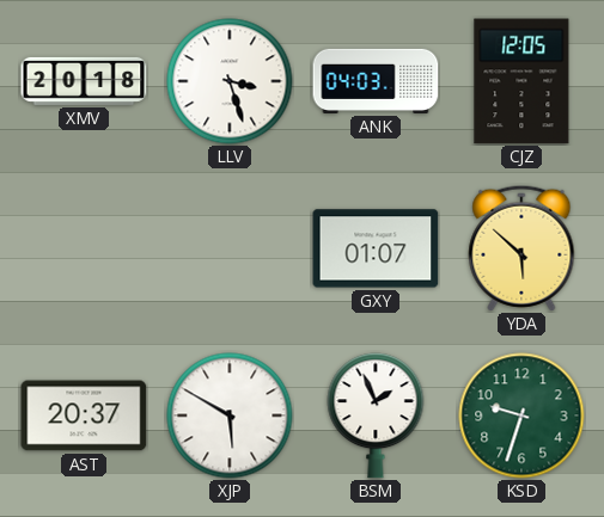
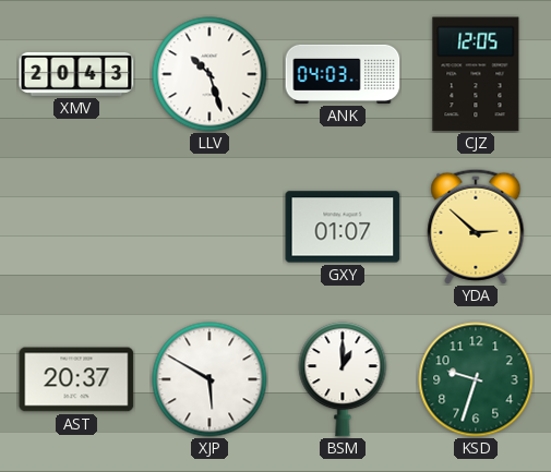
XMV: 20:18 -> 20:43 (76, 74)
LLV: 3:27 -> 10:27 (209, 74)
YDA: 5:52 -> 2:52 (476, 227)
BSM: 1:56 -> 1:00 (343, 379)
